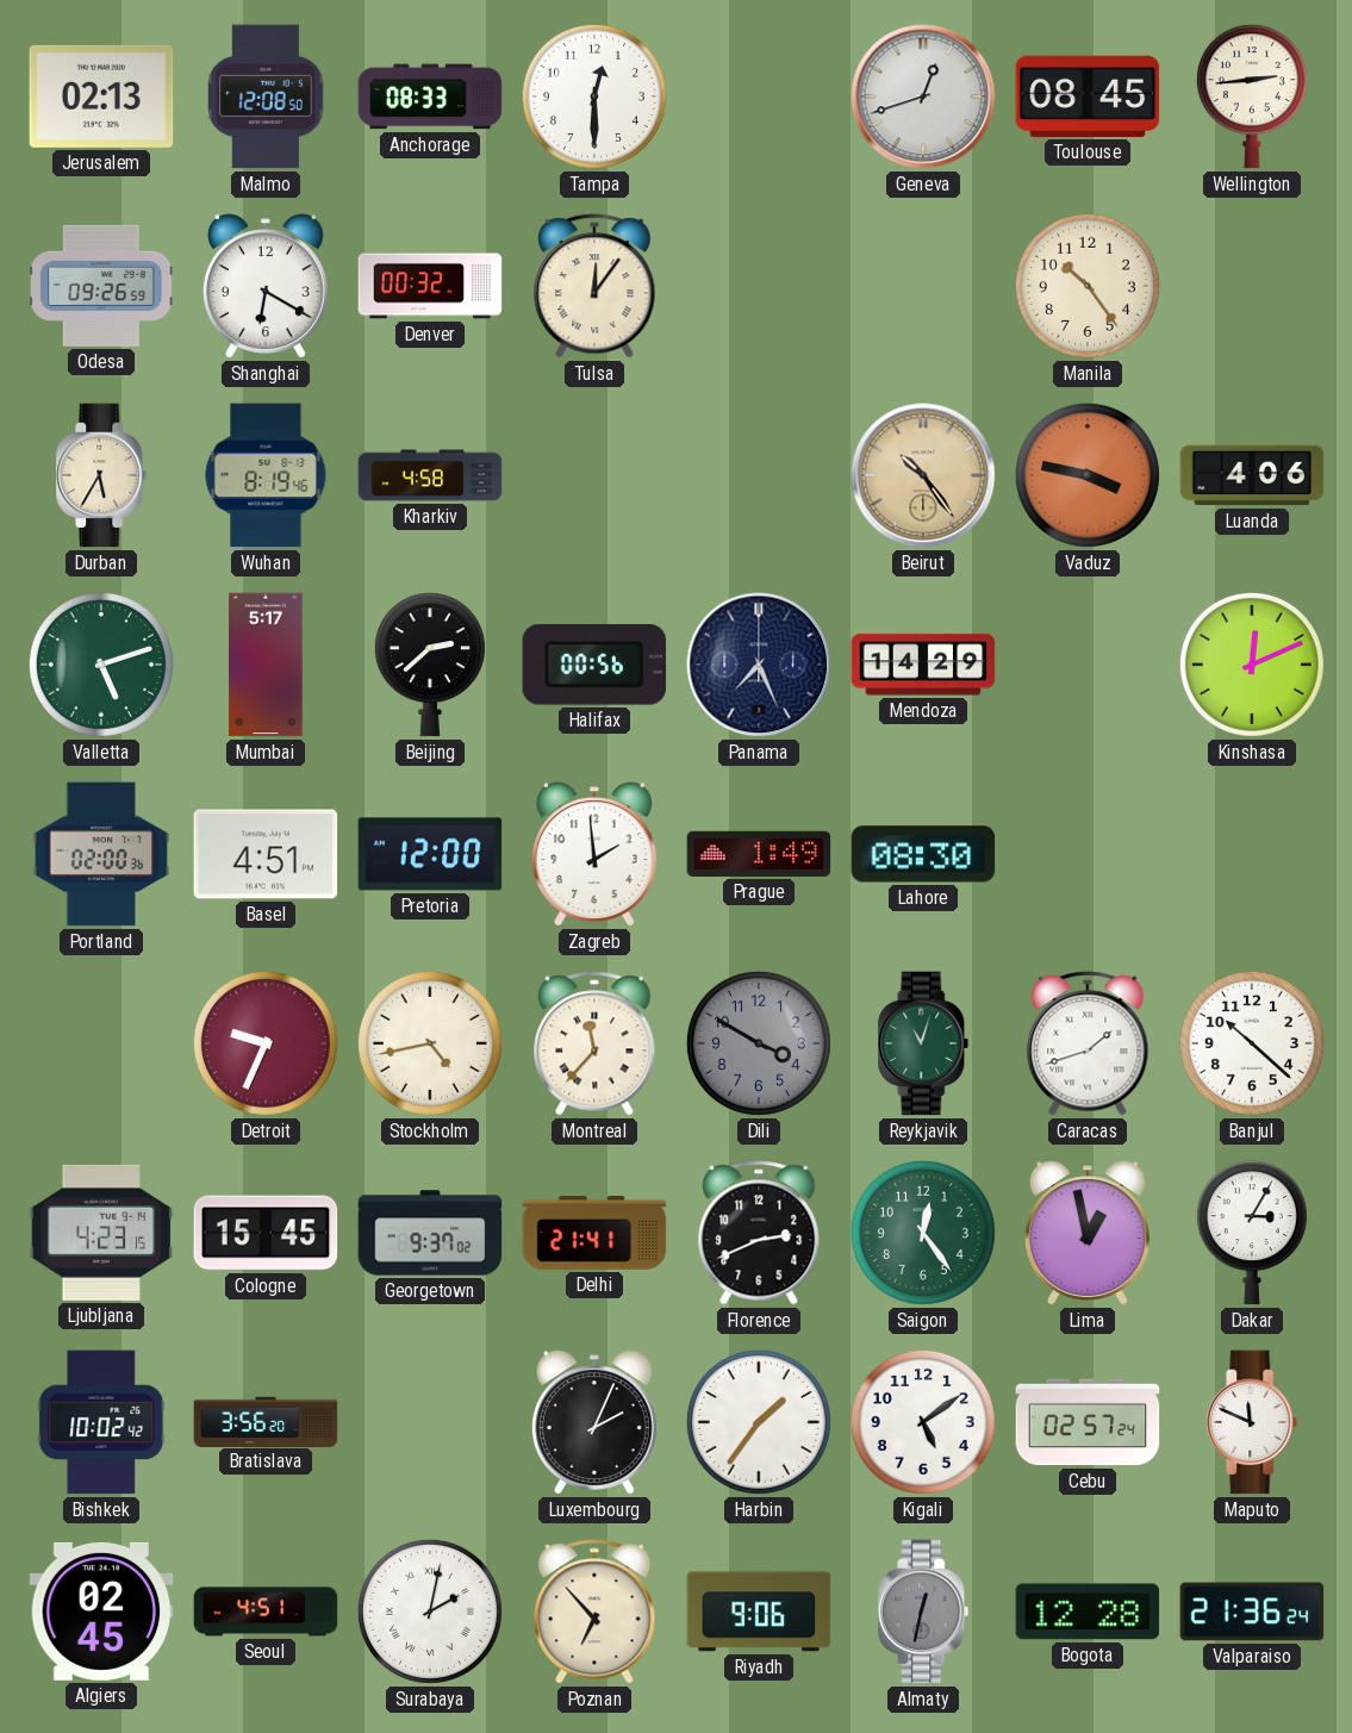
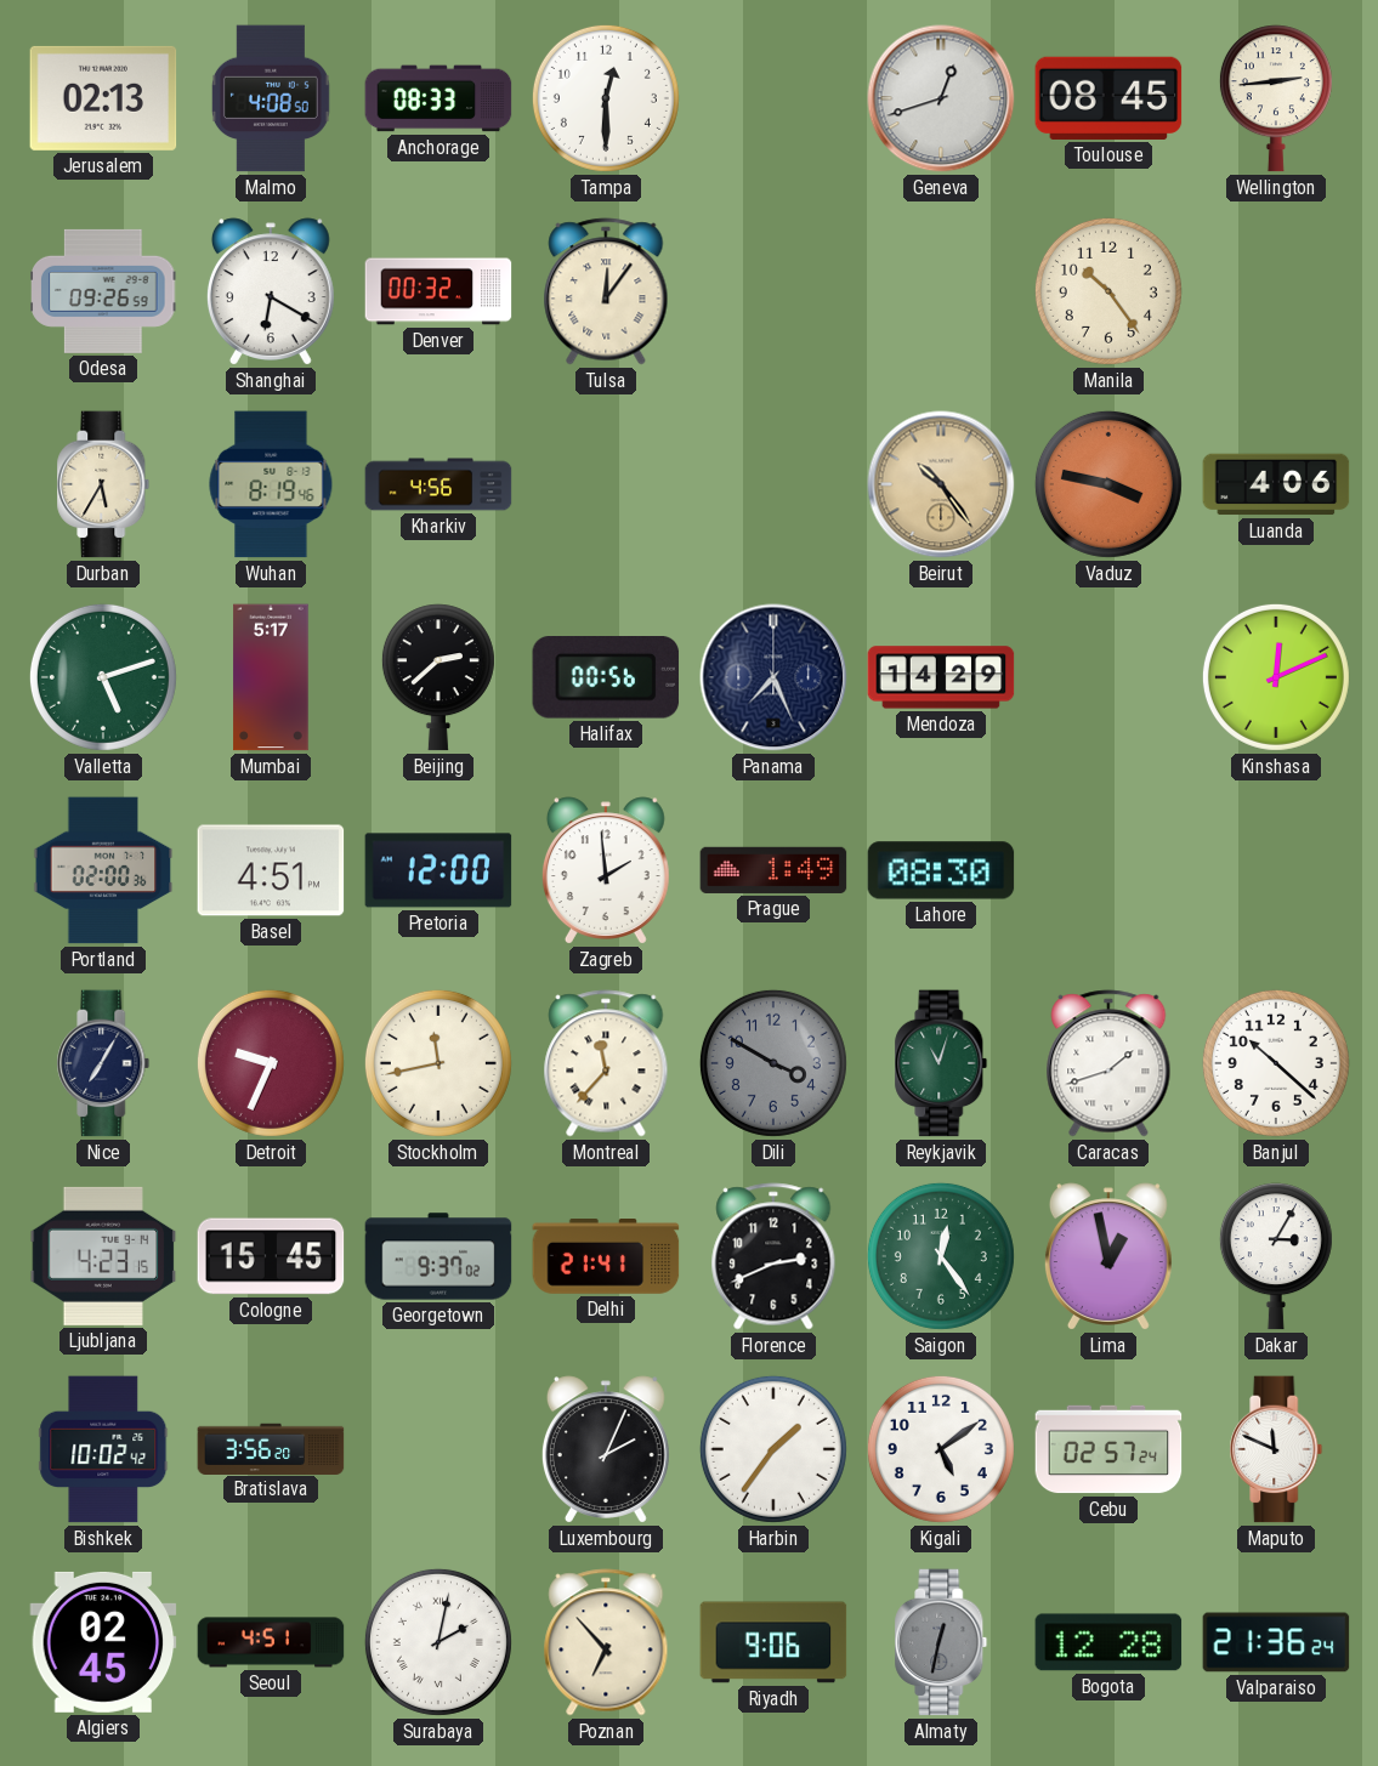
Malmo: 12:08 -> 4:08 (271, 98)
Kharkiv: 4:58 -> 4:56 (438, 484)
Nice: none -> 7:05 (103, 1063)
Stockholm: 4:43 -> 11:43 (438, 1063)
